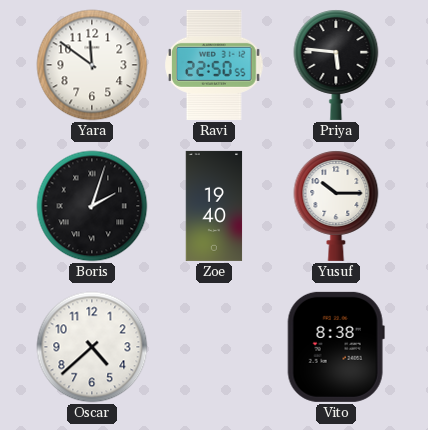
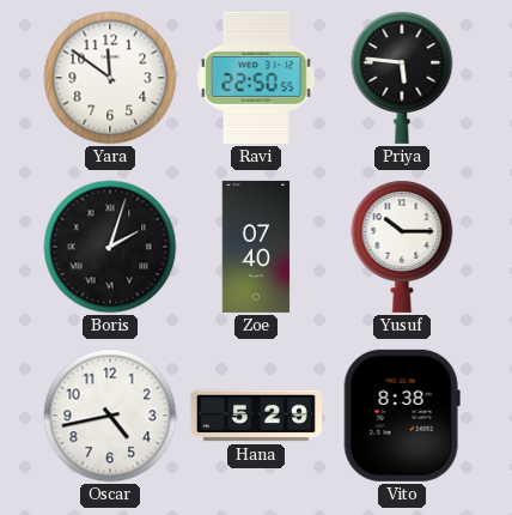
Zoe: 19:40 -> 07:40 (256, 247)
Oscar: 4:38 -> 4:43 (110, 416)
Hana: none -> 5:29 (256, 416)
